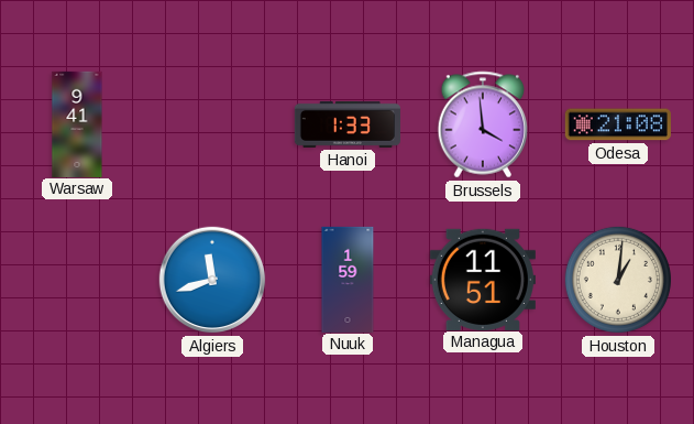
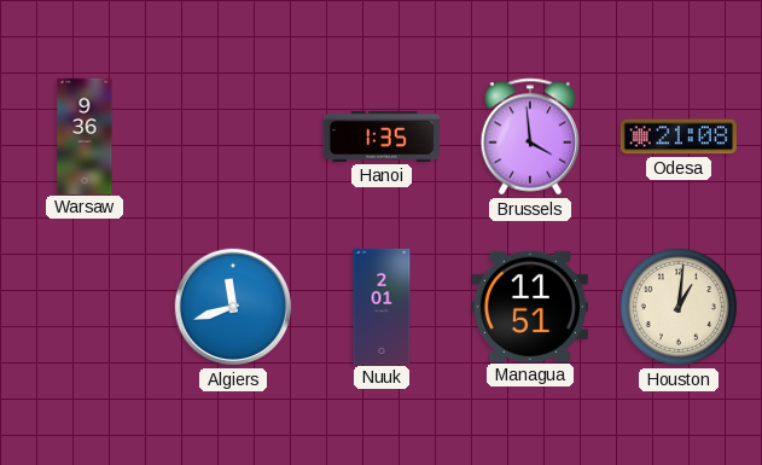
Warsaw: 9:41 -> 9:36 (85, 135)
Hanoi: 1:33 -> 1:35 (382, 136)
Nuuk: 1:59 -> 2:01 (382, 306)
